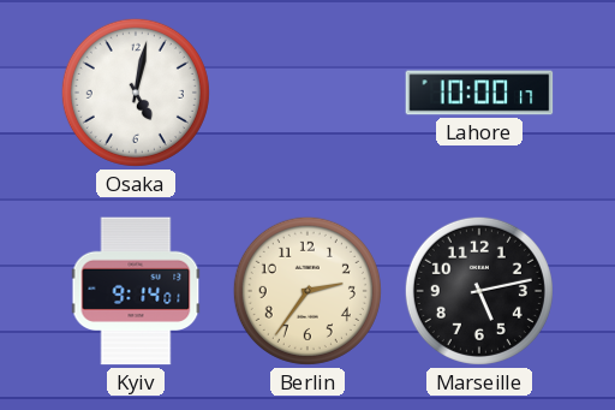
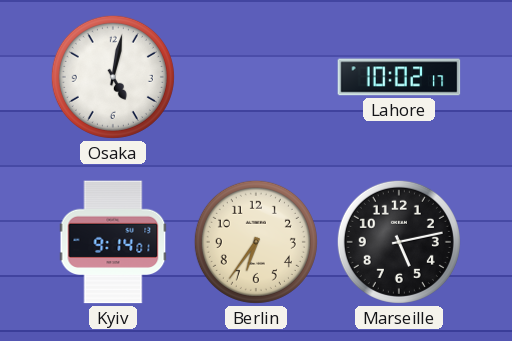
Lahore: 10:00 -> 10:02 (399, 77)
Berlin: 2:36 -> 6:36 (256, 242)
